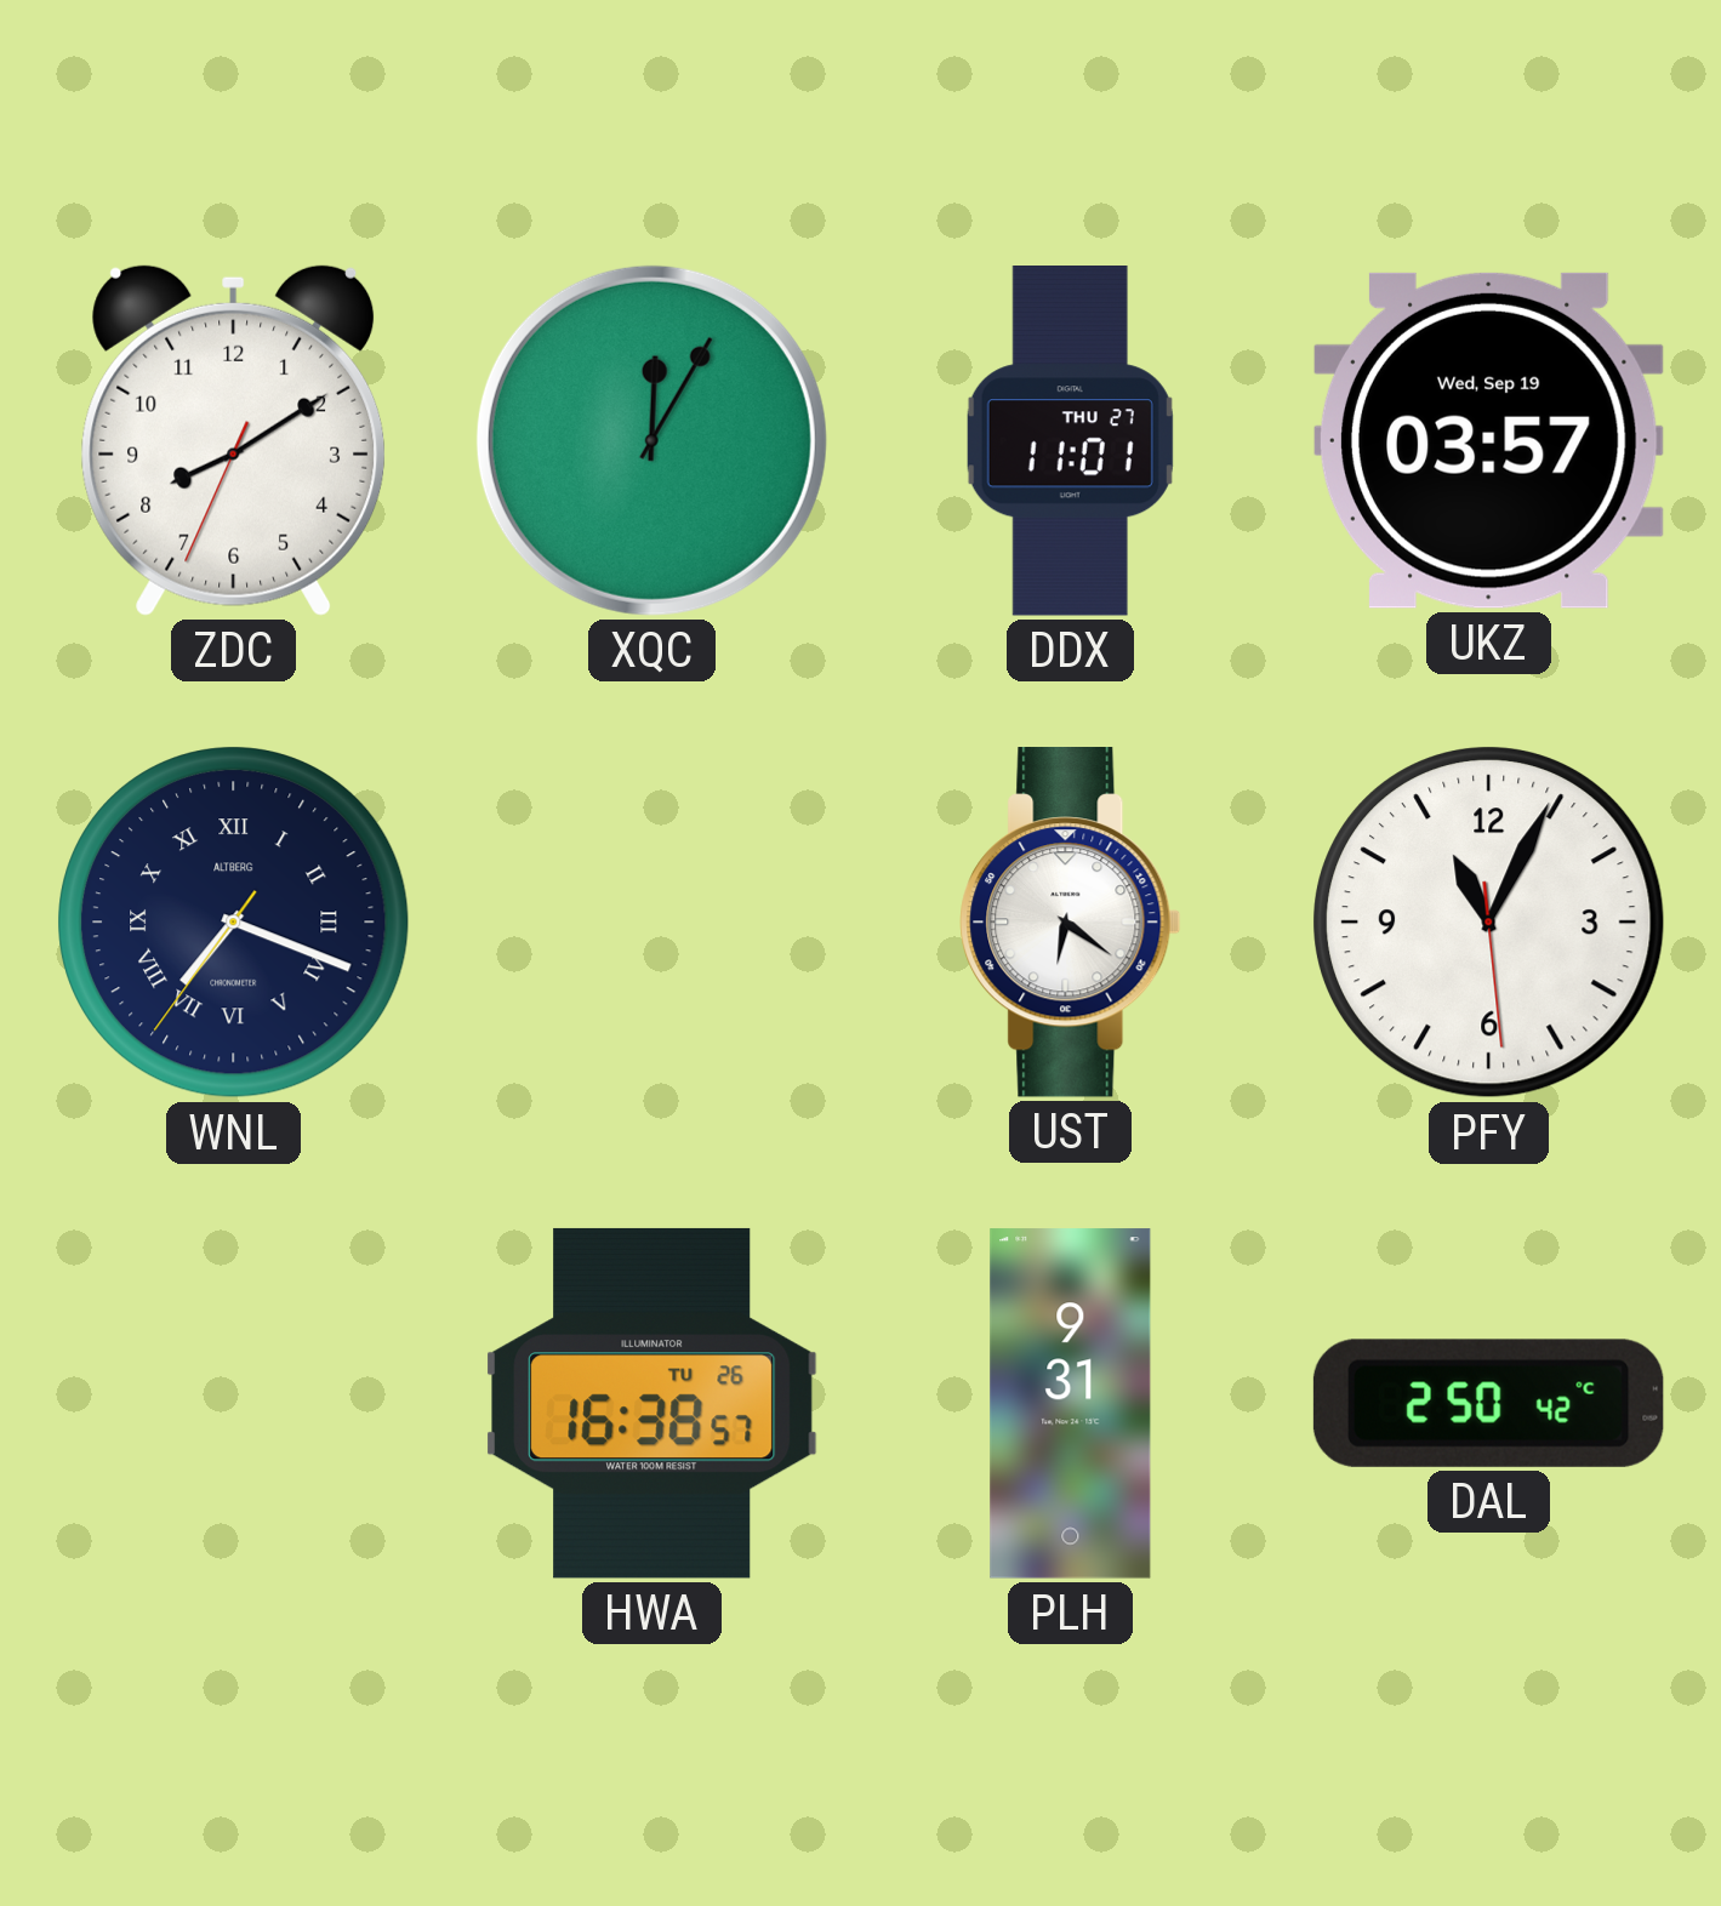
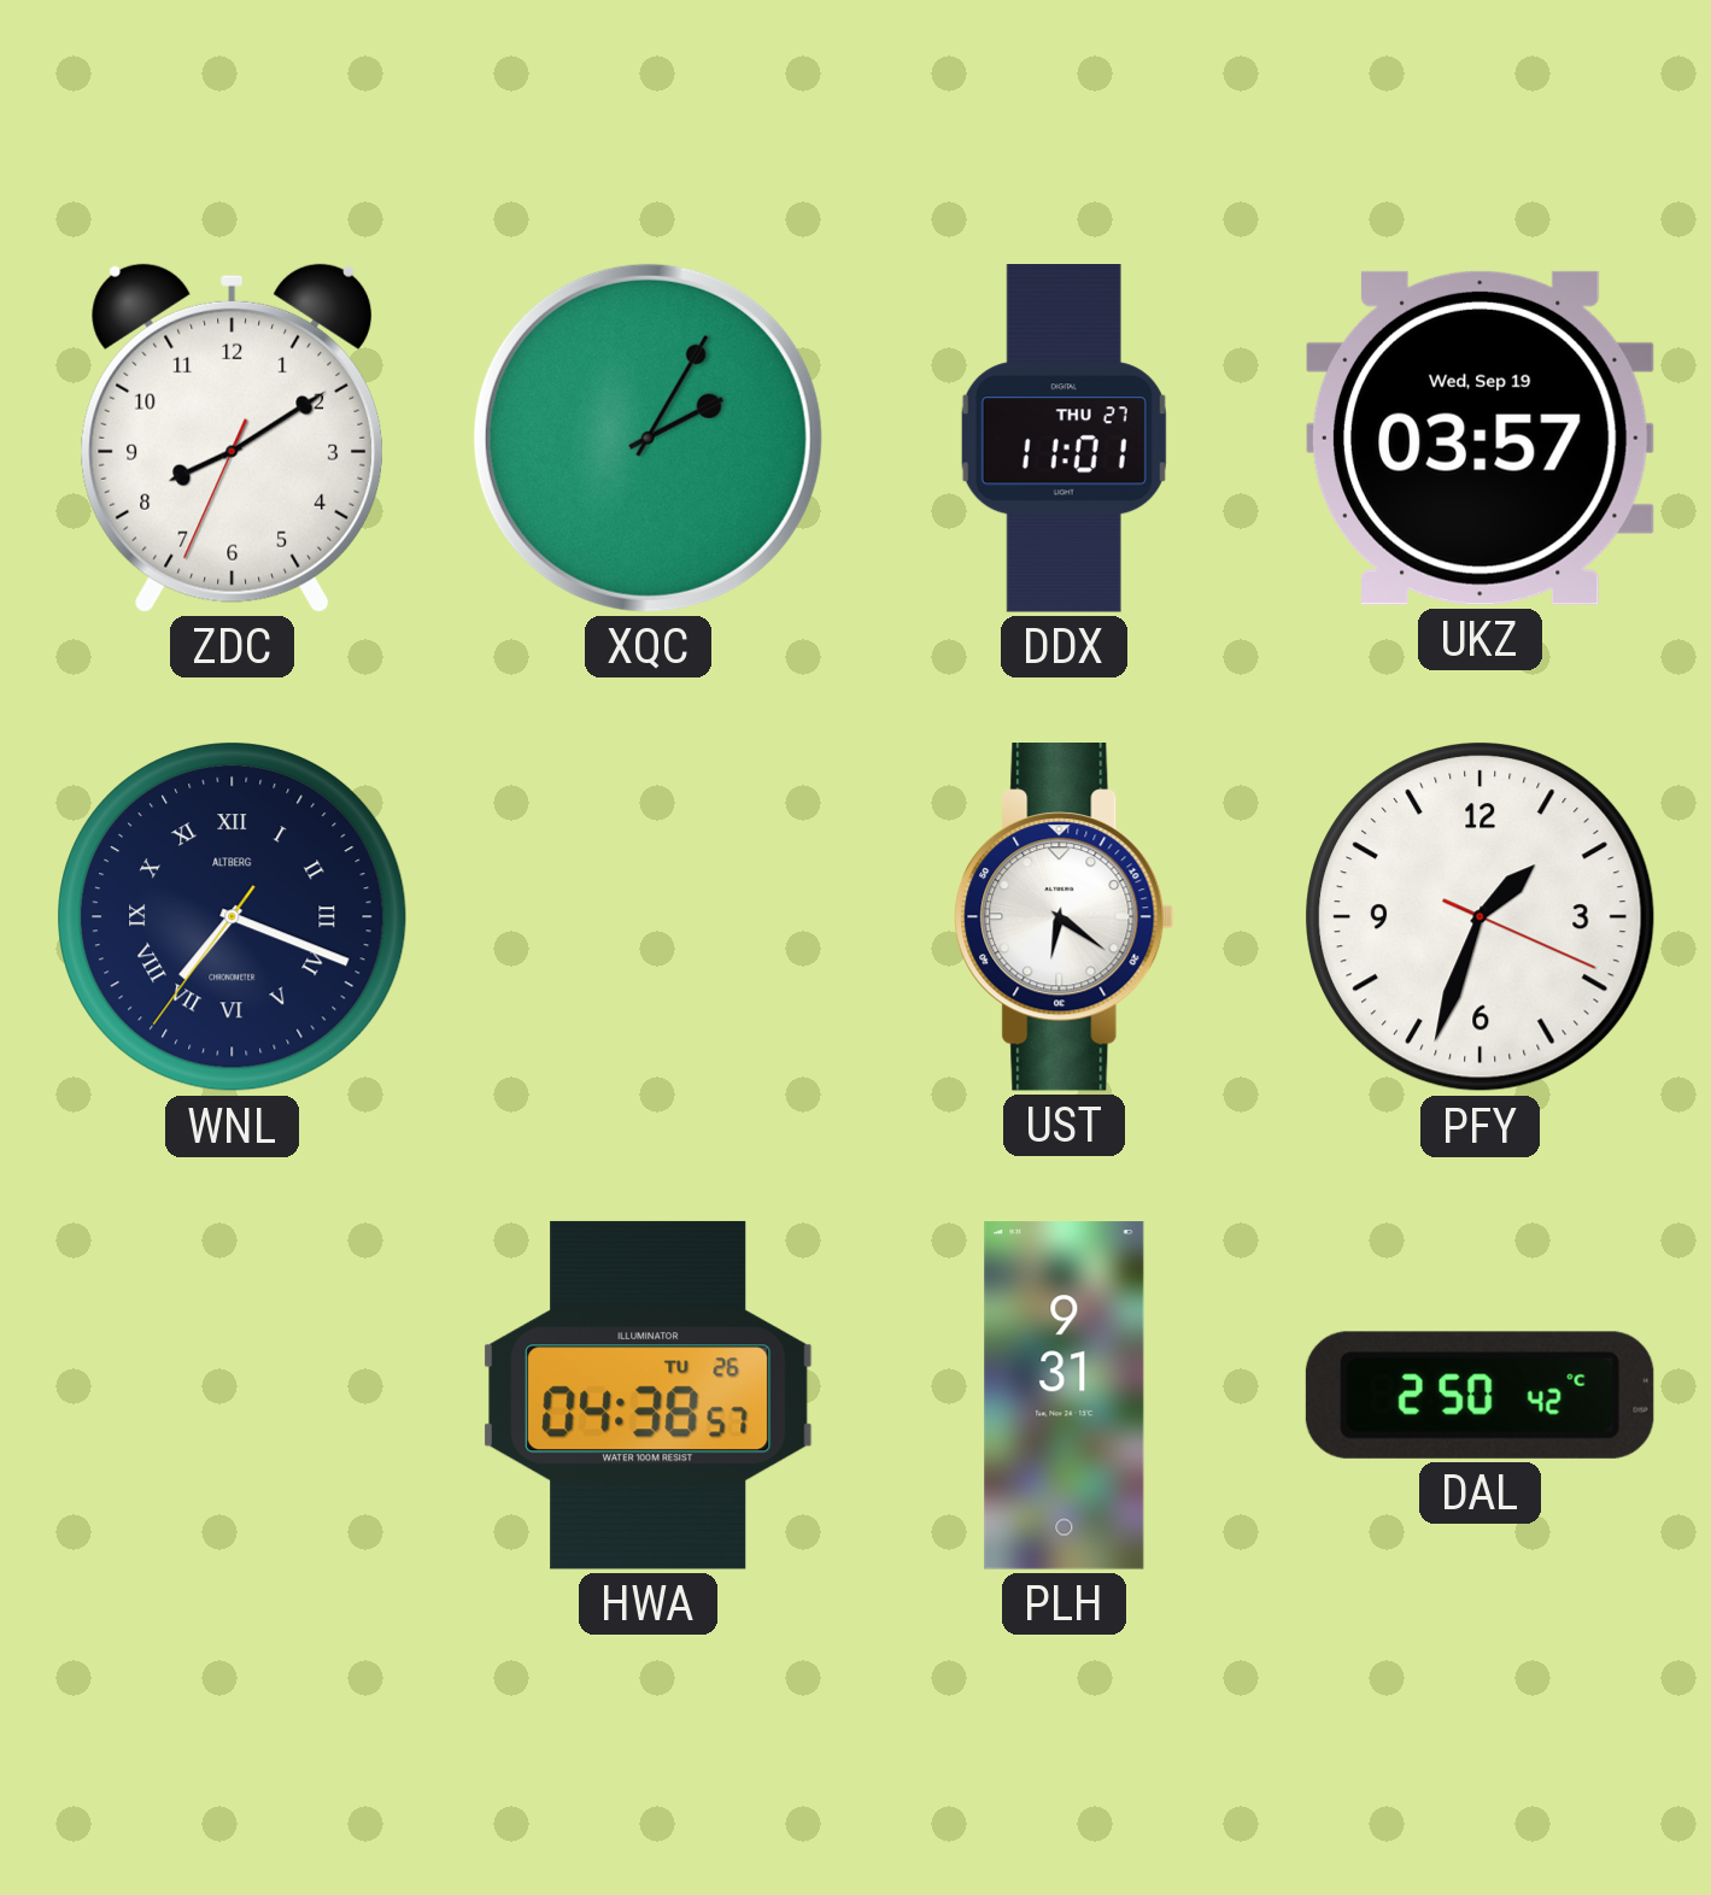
XQC: 12:05 -> 2:05 (648, 438)
PFY: 11:04 -> 1:33 (1481, 917)
HWA: 16:38 -> 04:38 (649, 1395)
